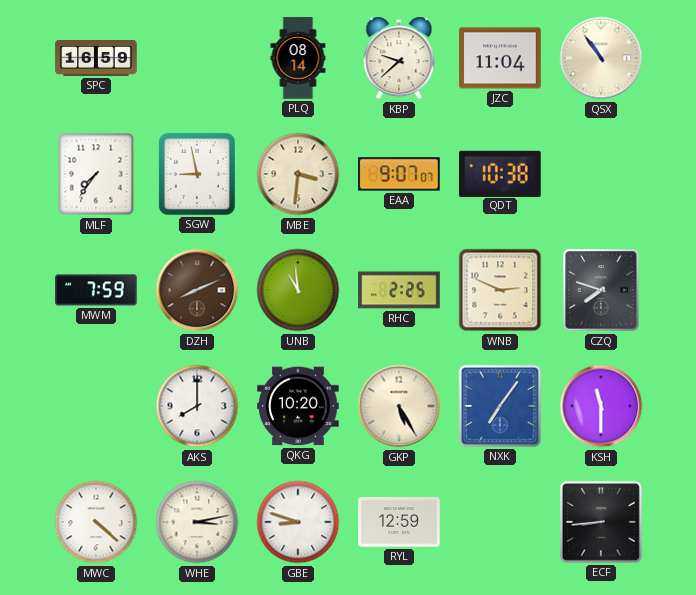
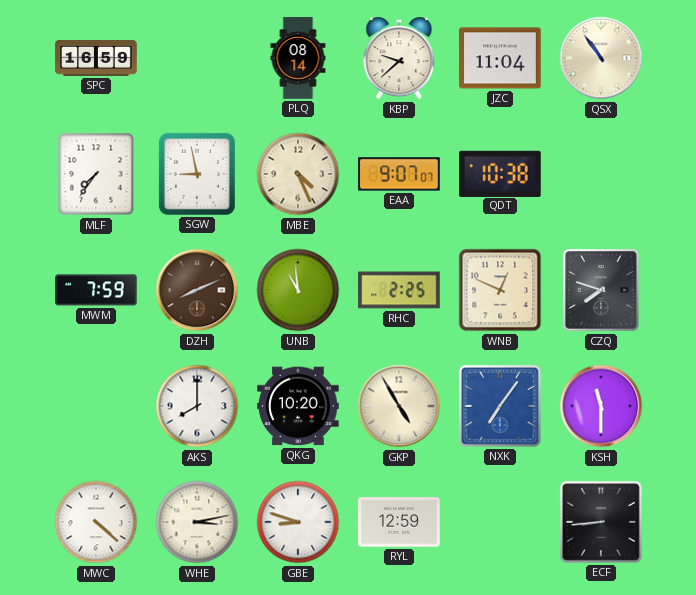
MBE: 3:31 -> 4:26 (298, 174)
WNB: 2:49 -> 12:49 (500, 290)
GKP: 5:25 -> 4:55 (399, 406)
